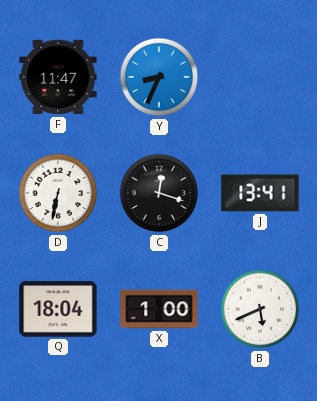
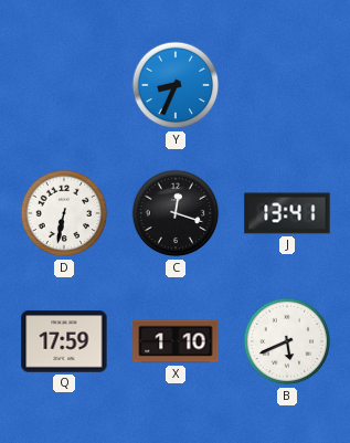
F: 11:47 -> none (58, 77)
Q: 18:04 -> 17:59 (64, 341)
X: 1:00 -> 1:10 (176, 341)
